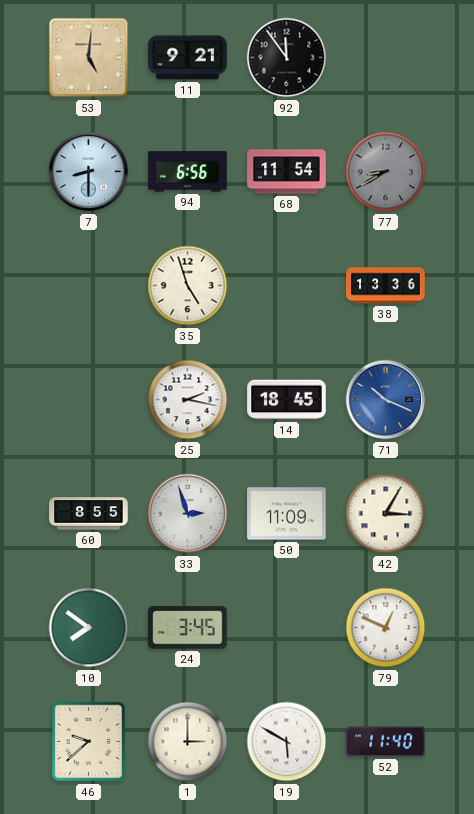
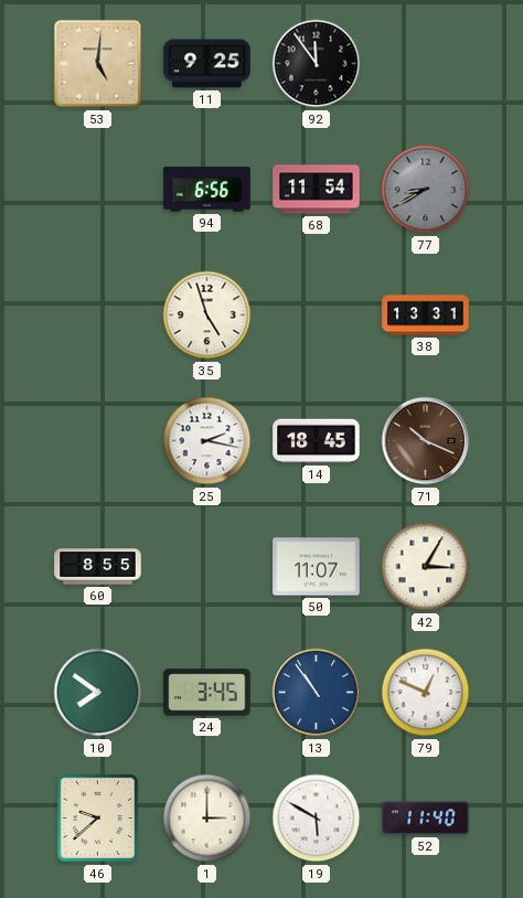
11: 9:21 -> 9:25 (207, 64)
7: 8:30 -> none (89, 172)
38: 13:36 -> 13:31 (426, 316)
71 dial: blue -> brown (426, 441)
33: 2:57 -> none (188, 514)
50: 11:09 -> 11:07 (317, 567)
13: none -> 10:54 (317, 693)
